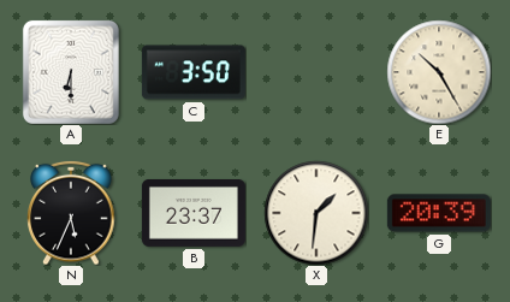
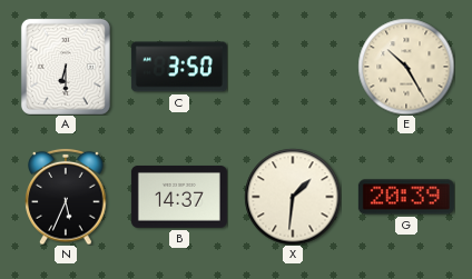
B: 23:37 -> 14:37 (179, 197)
